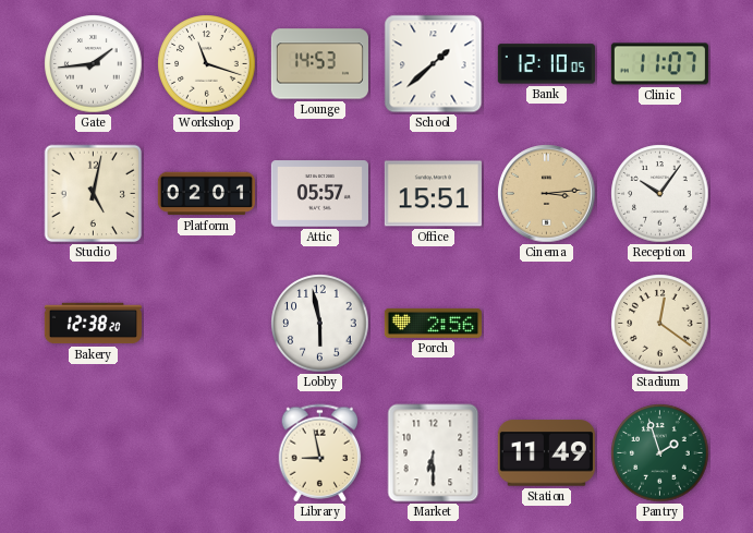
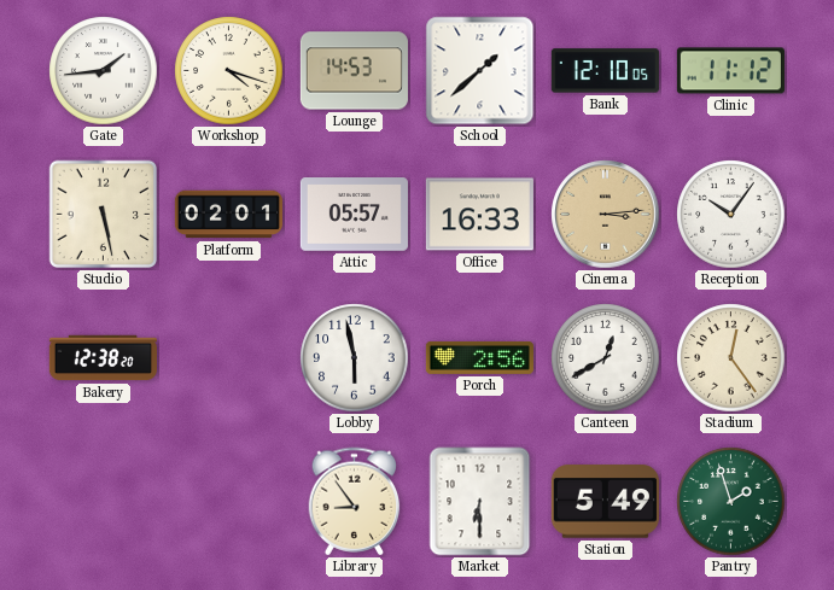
Workshop: 11:18 -> 4:18 (229, 71)
Clinic: 11:07 -> 11:12 (730, 71)
Studio: 5:02 -> 5:28 (104, 215)
Office: 15:51 -> 16:33 (479, 215)
Canteen: none -> 12:40 (606, 358)
Stadium: 12:21 -> 12:24 (731, 358)
Library: 8:58 -> 8:54 (355, 502)
Station: 11:49 -> 5:49 (605, 502)
